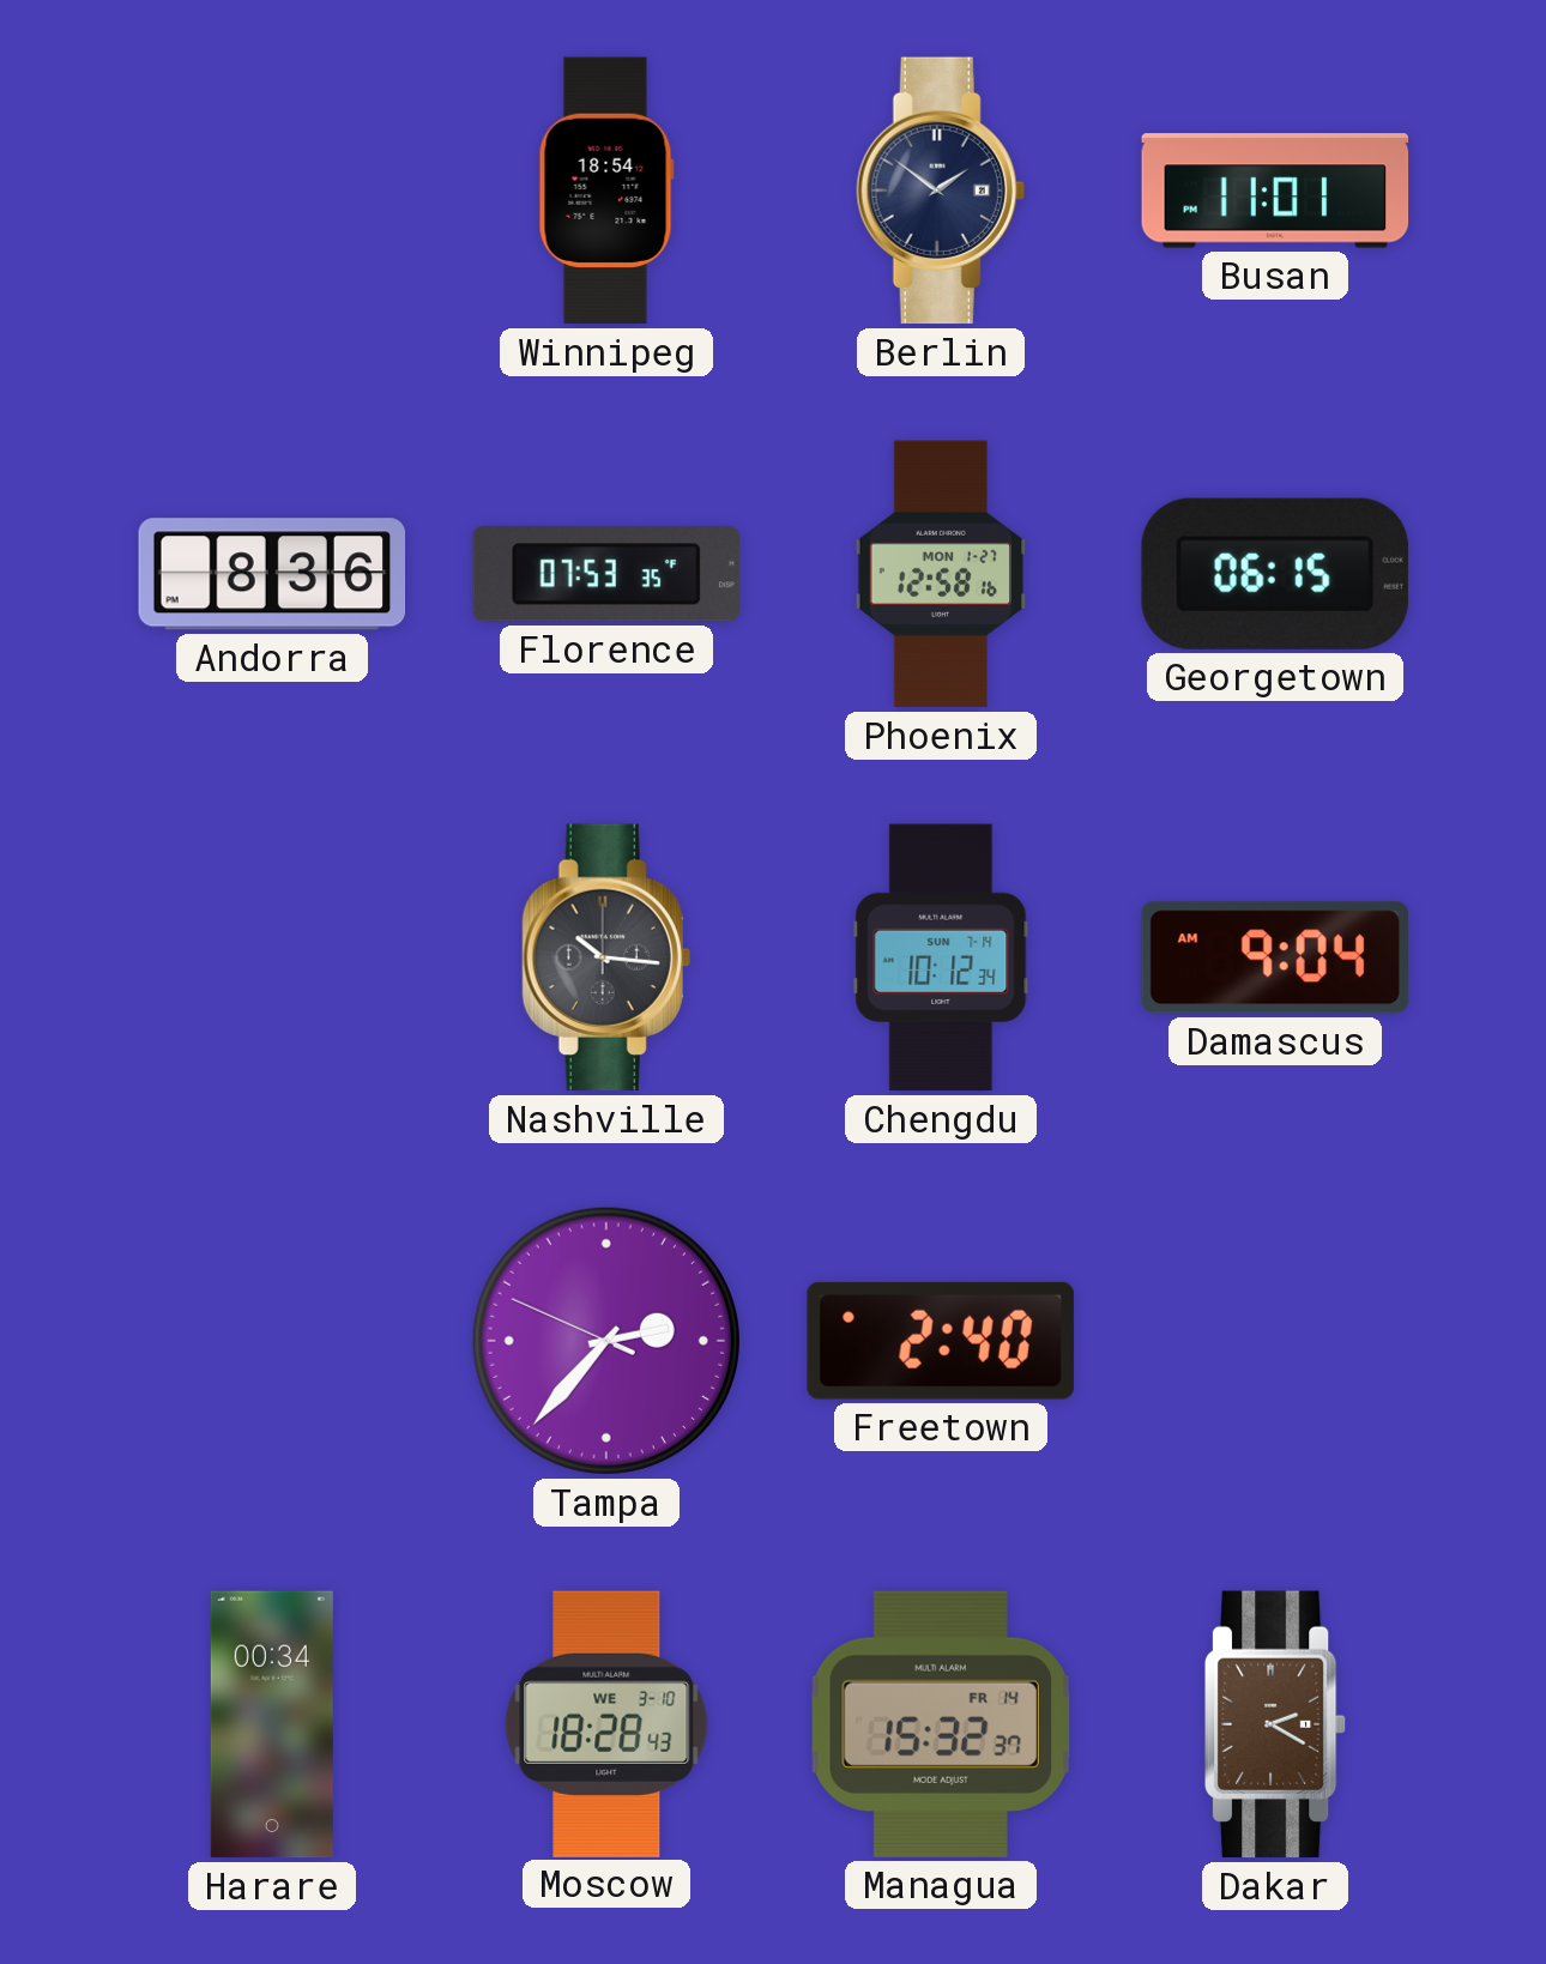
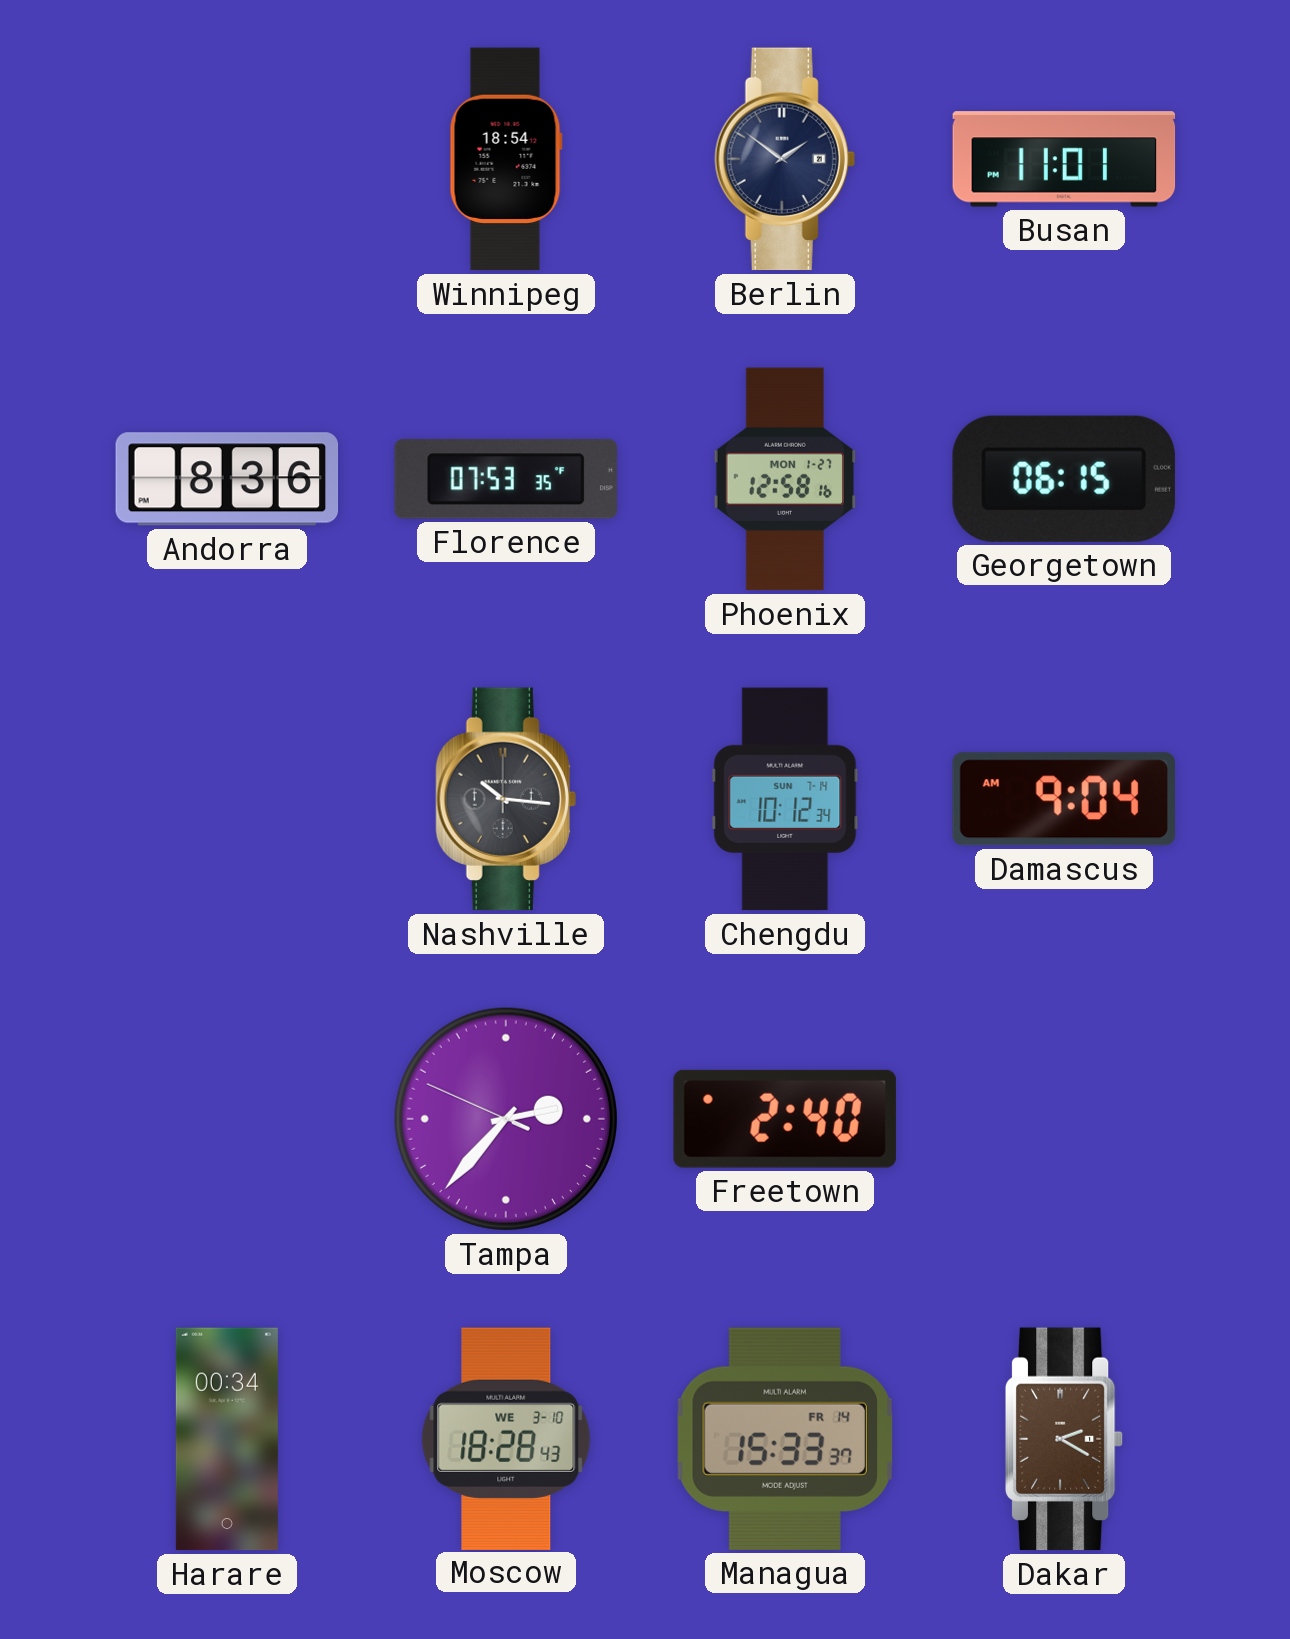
Managua: 15:32 -> 15:33 (785, 1439)
